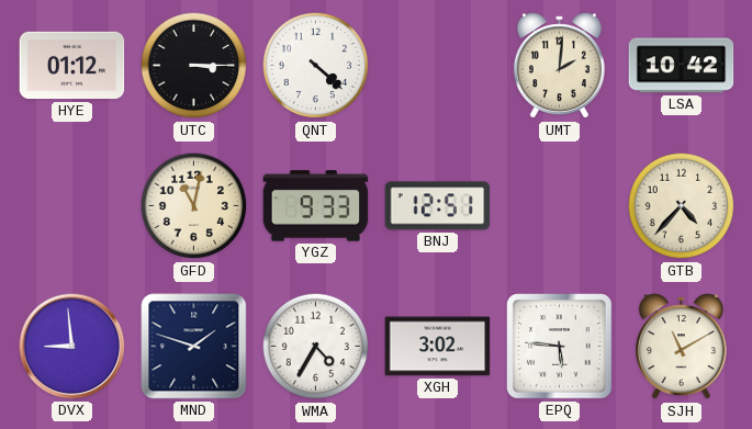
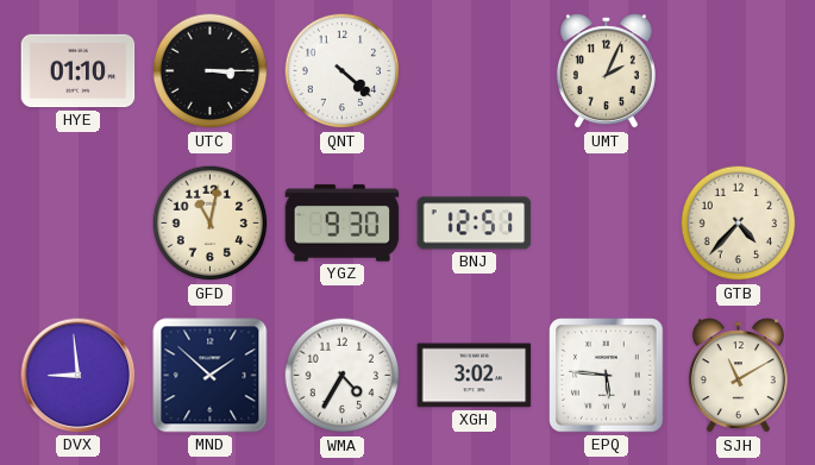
HYE: 01:12 -> 01:10 (79, 71)
UMT: 2:01 -> 2:04 (606, 71)
LSA: 10:42 -> none (682, 66)
YGZ: 9:33 -> 9:30 (343, 224)
MND: 1:48 -> 1:52 (211, 376)
